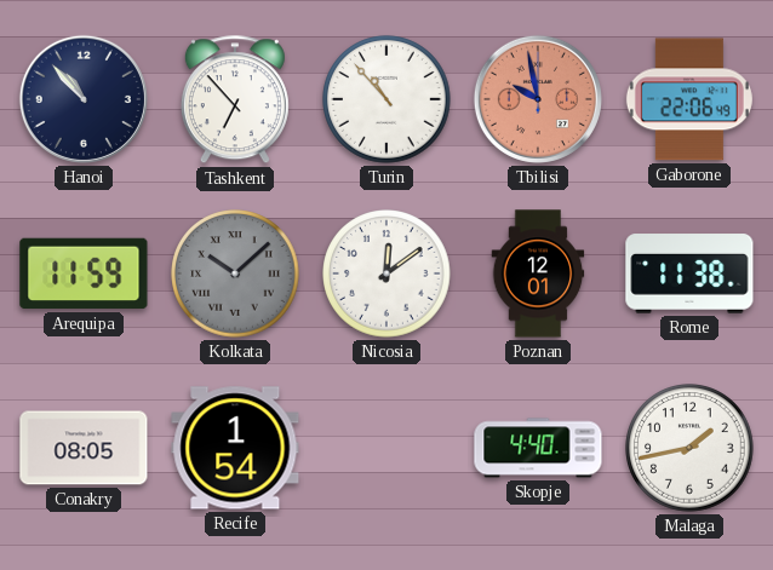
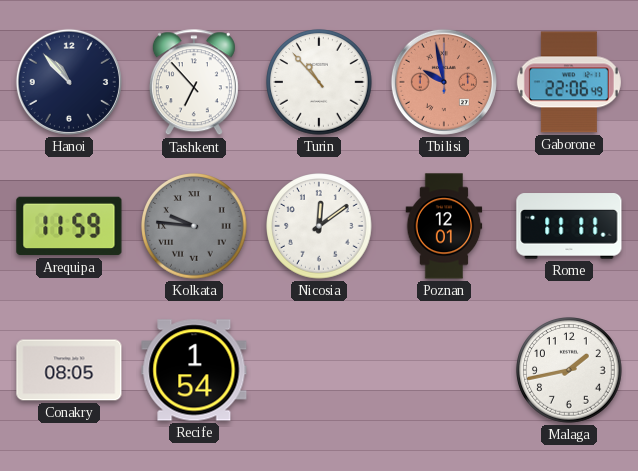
Kolkata: 10:08 -> 9:46 (194, 226)
Rome: 11:38 -> 11:11 (569, 226)
Skopje: 4:40 -> none (538, 448)
